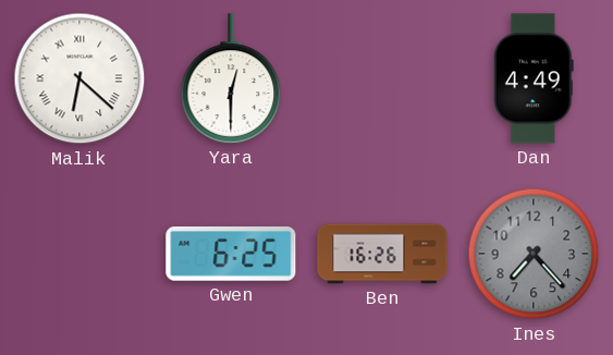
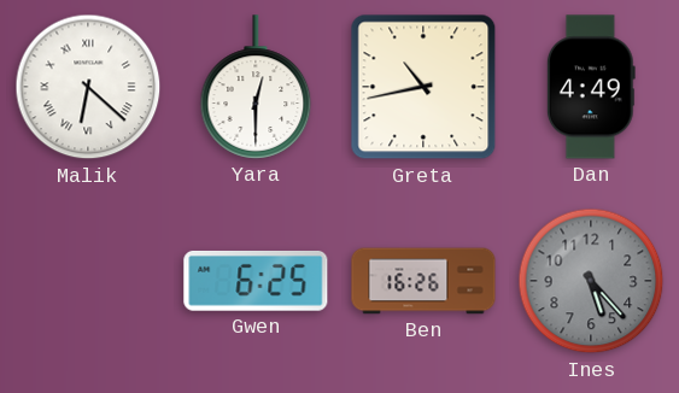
Greta: none -> 10:43 (423, 87)
Ines: 7:23 -> 5:23 (591, 281)
